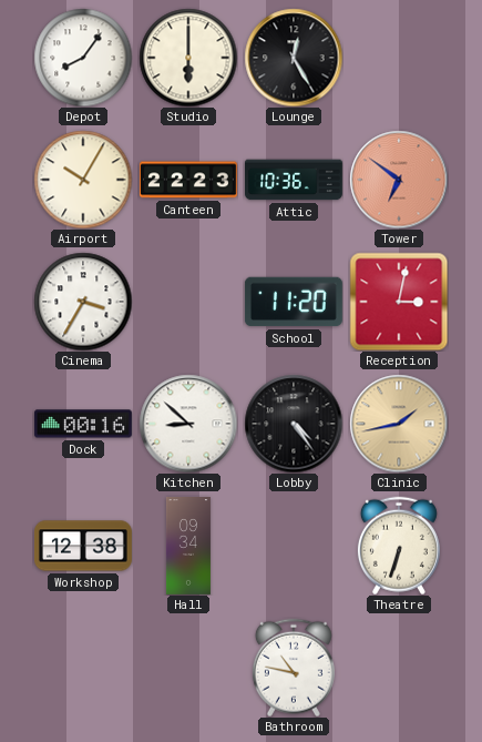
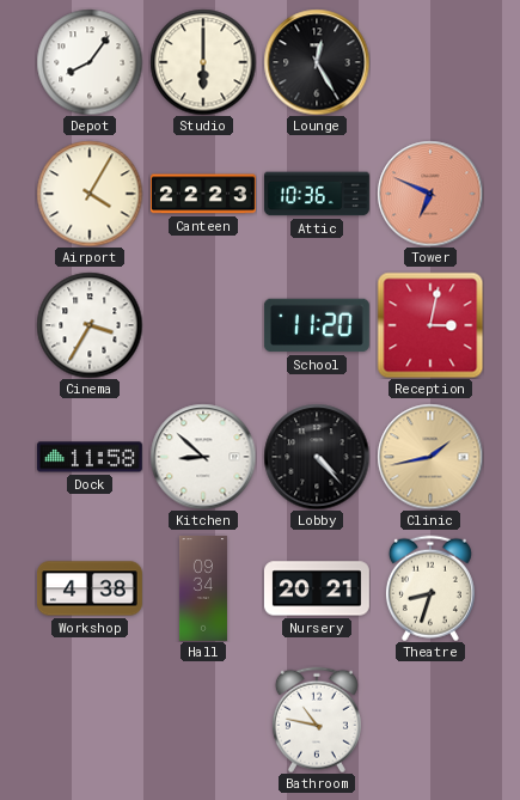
Airport: 10:05 -> 4:05 (90, 194)
Tower: 6:51 -> 6:49 (430, 194)
Dock: 00:16 -> 11:58 (90, 457)
Lobby: 4:24 -> 4:23 (317, 457)
Workshop: 12:38 -> 4:38 (90, 588)
Nursery: none -> 20:21 (317, 588)
Theatre: 6:33 -> 8:33 (430, 588)
